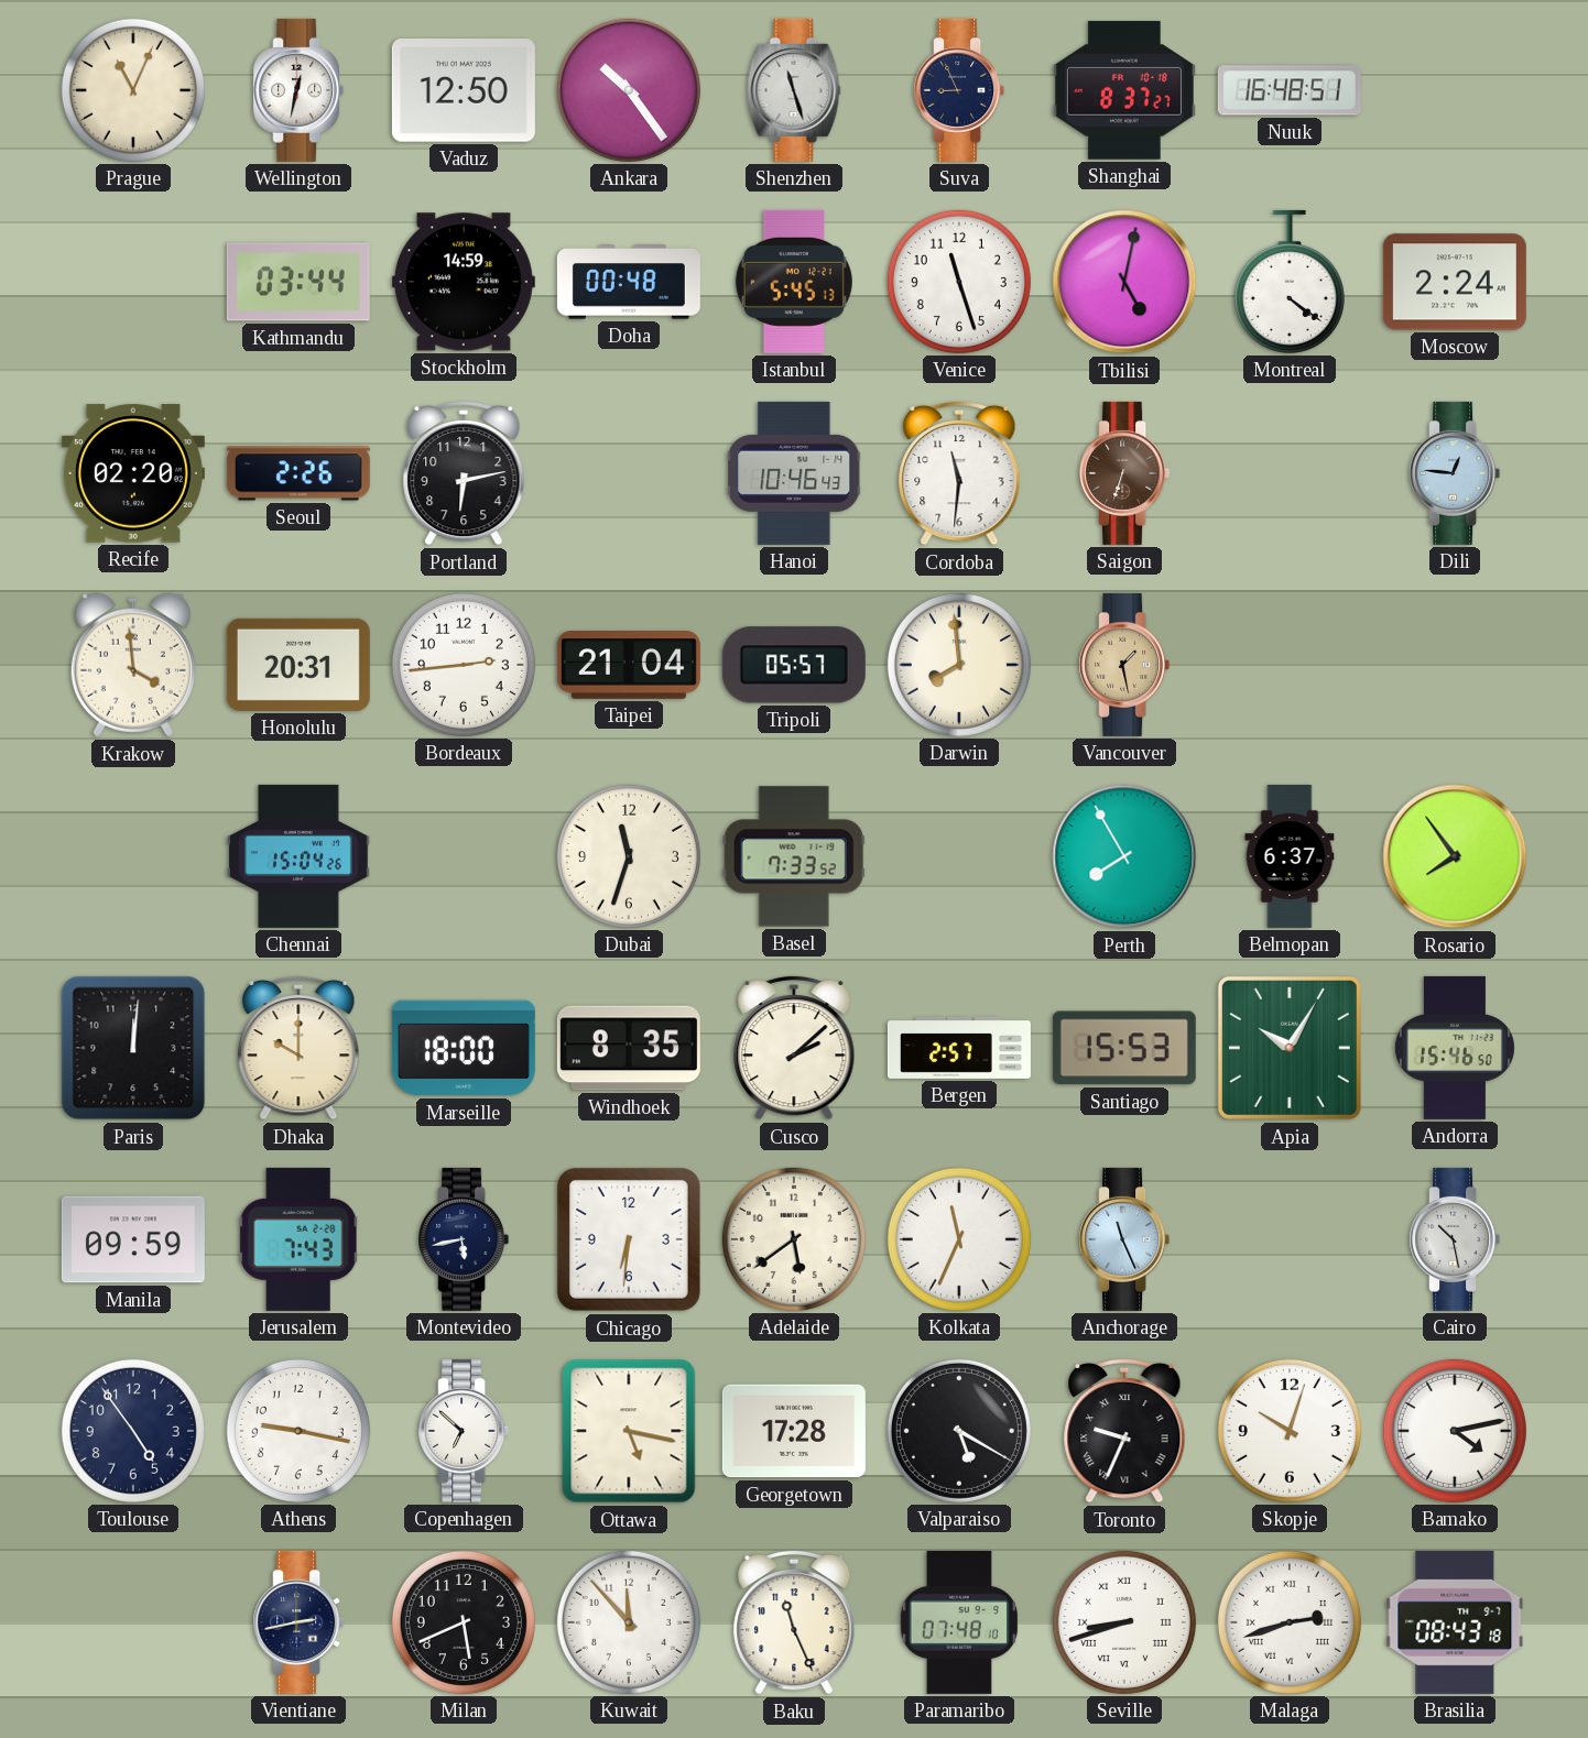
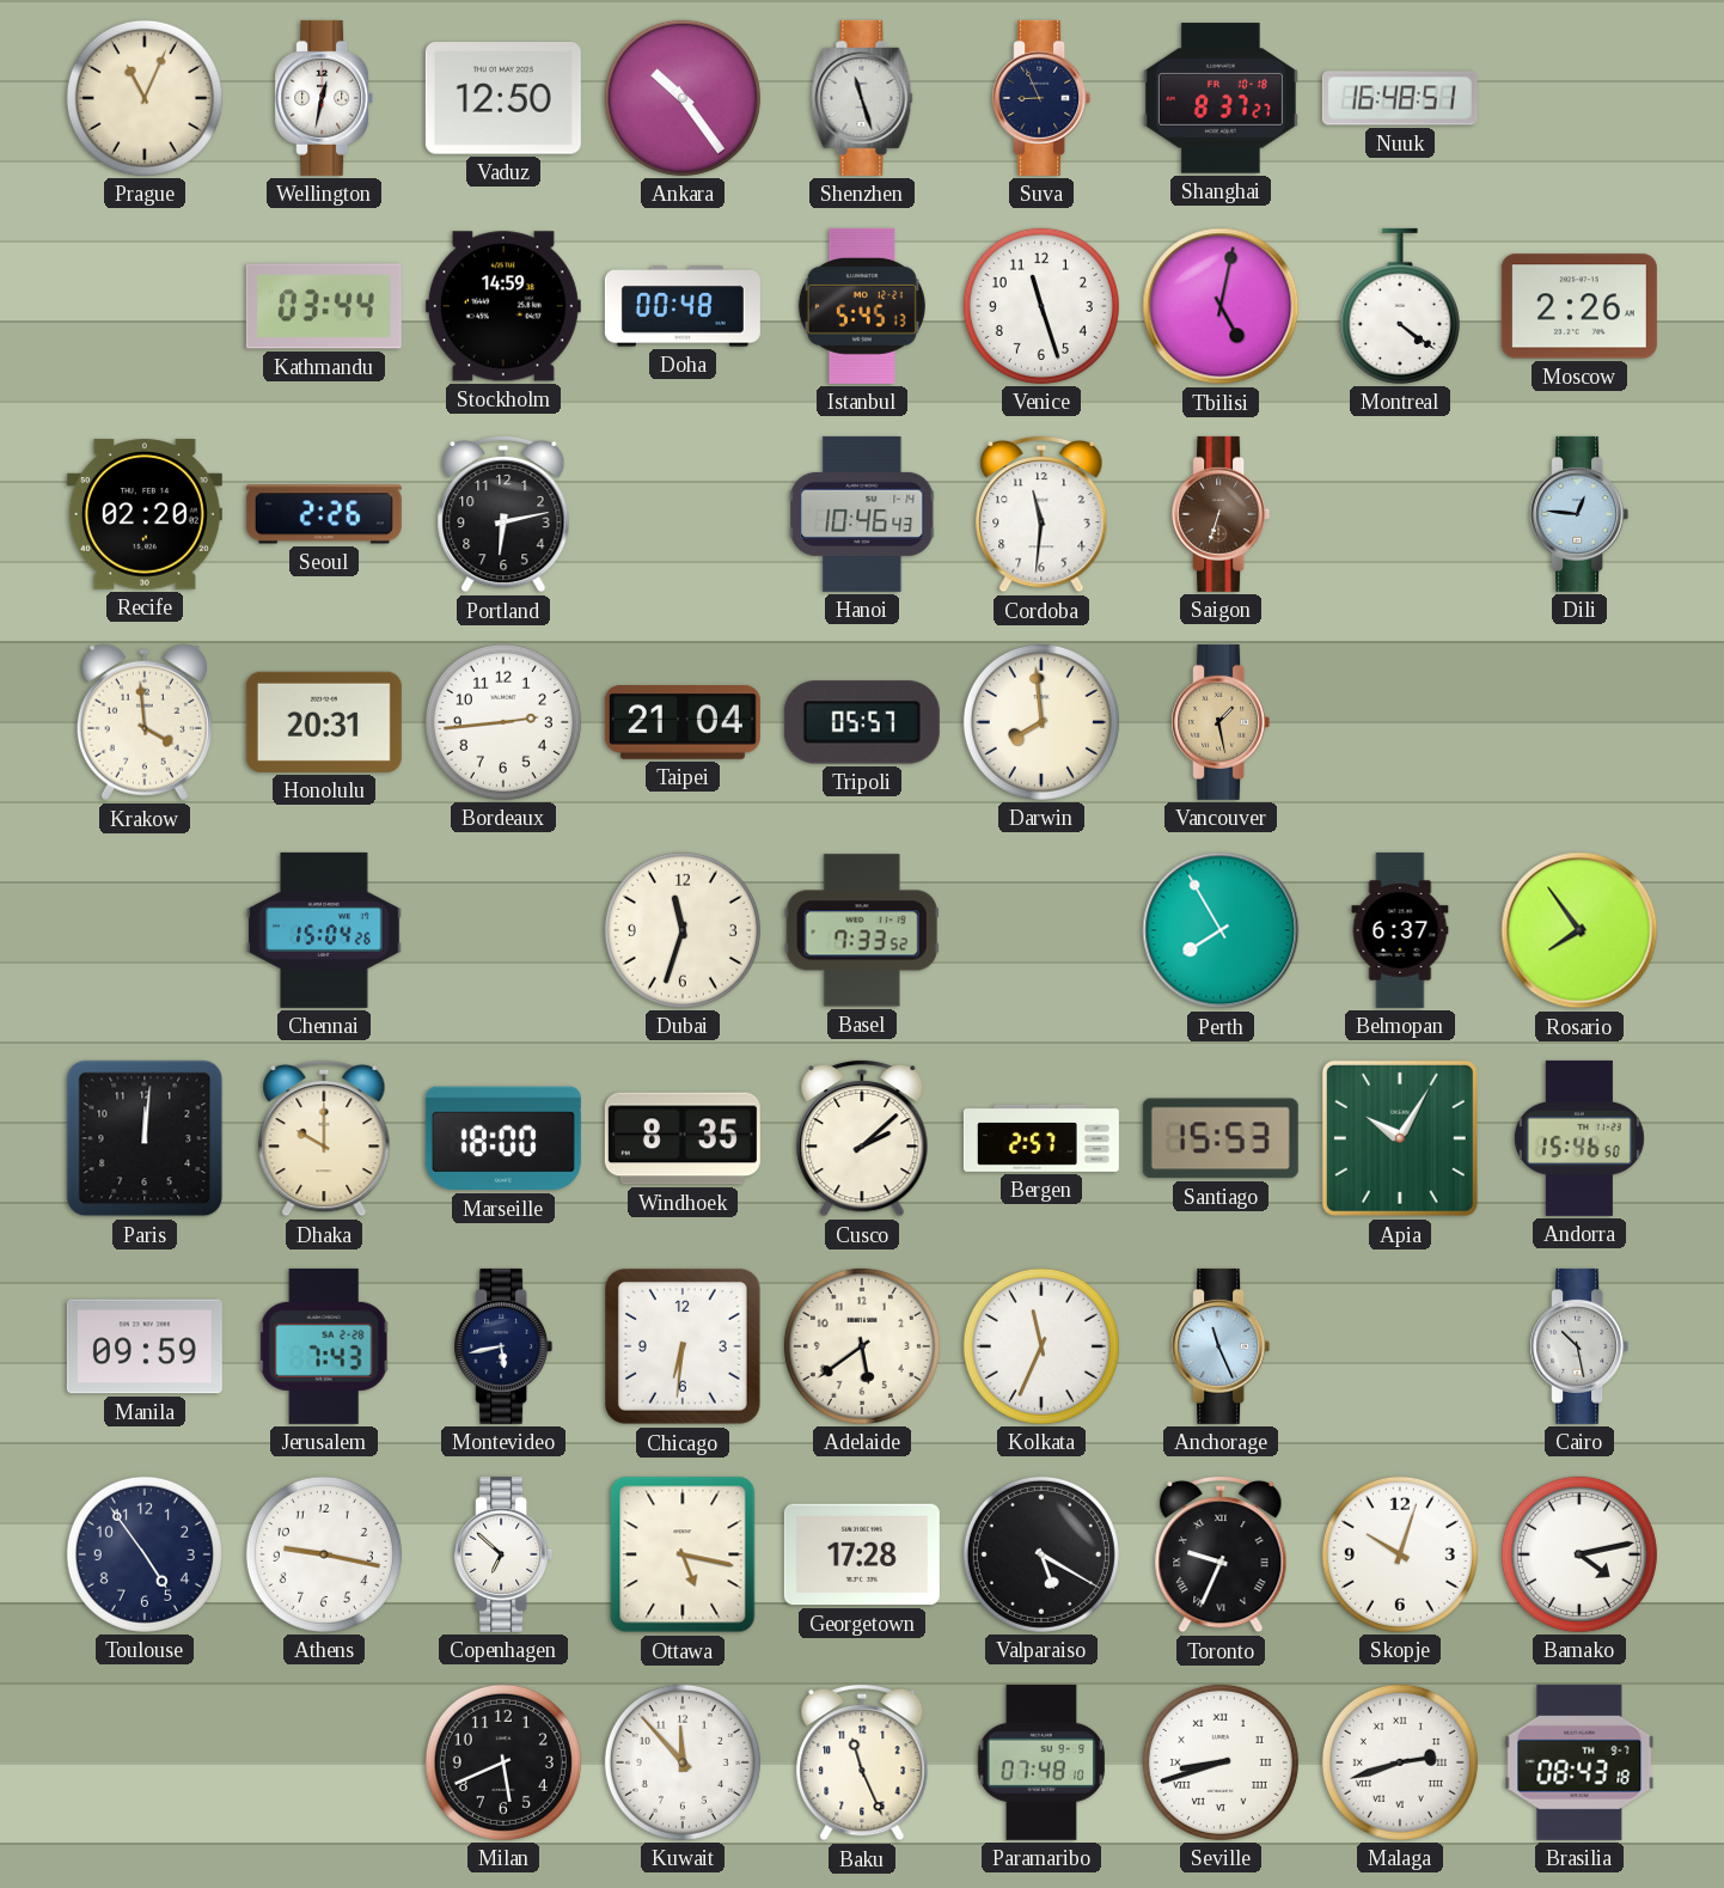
Moscow: 2:24 -> 2:26 (1579, 306)
Vientiane: 2:43 -> none (298, 1622)
